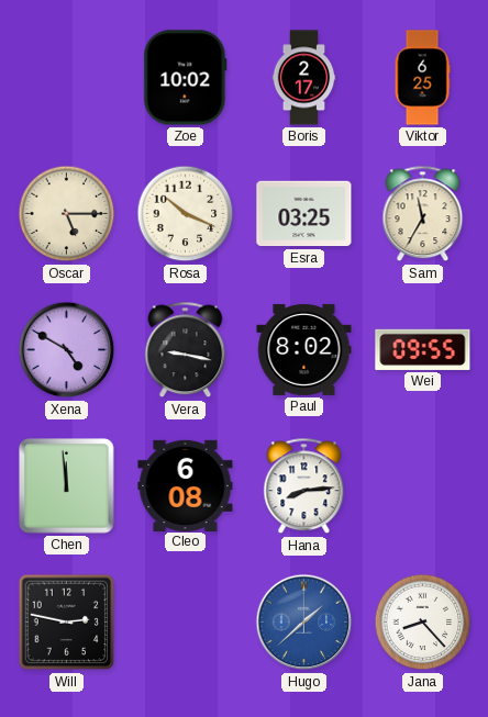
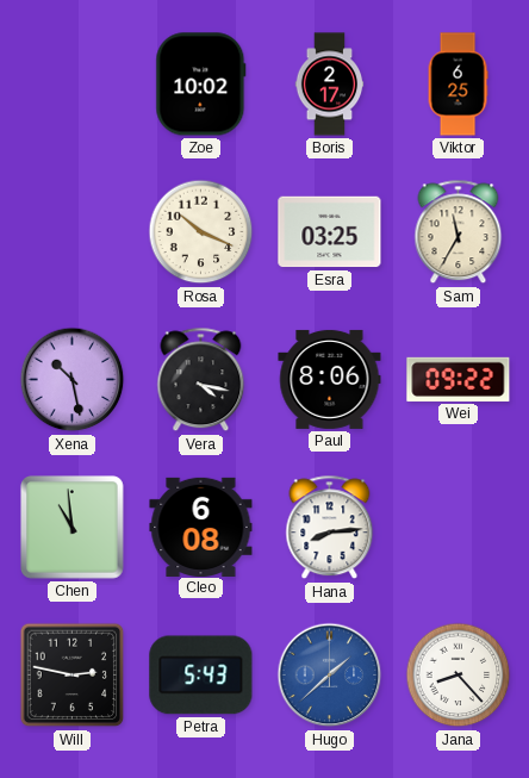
Oscar: 5:15 -> none (67, 214)
Xena: 4:50 -> 10:28 (73, 380)
Vera: 9:17 -> 4:17 (201, 380)
Paul: 8:02 -> 8:06 (330, 379)
Wei: 09:55 -> 09:22 (459, 379)
Chen: 11:59 -> 10:59 (73, 528)
Petra: none -> 5:43 (201, 676)
